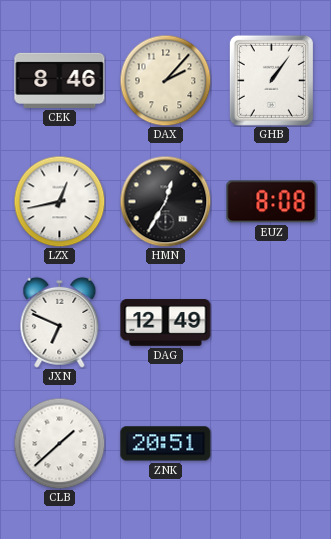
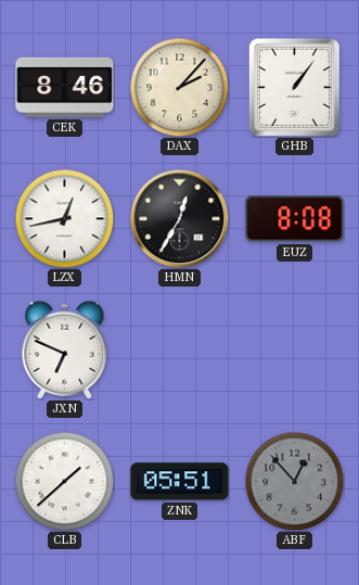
DAG: 12:49 -> none (166, 323)
ZNK: 20:51 -> 05:51 (180, 482)
ABF: none -> 12:53 (294, 481)
